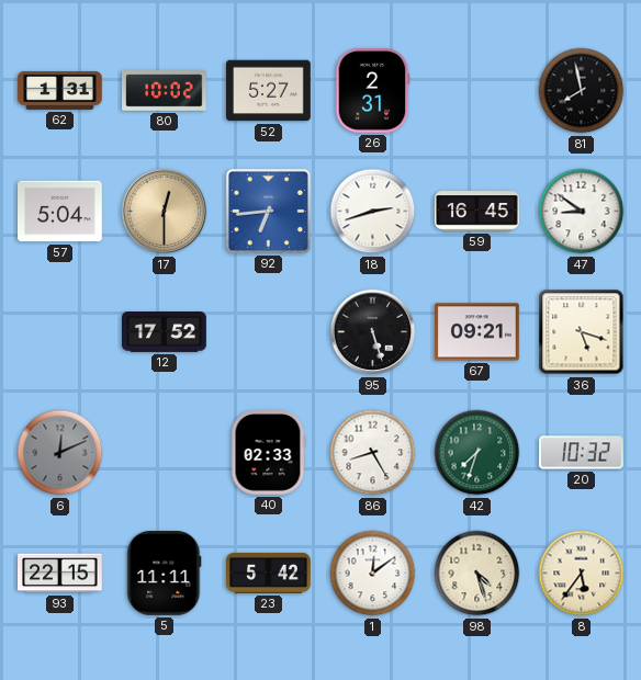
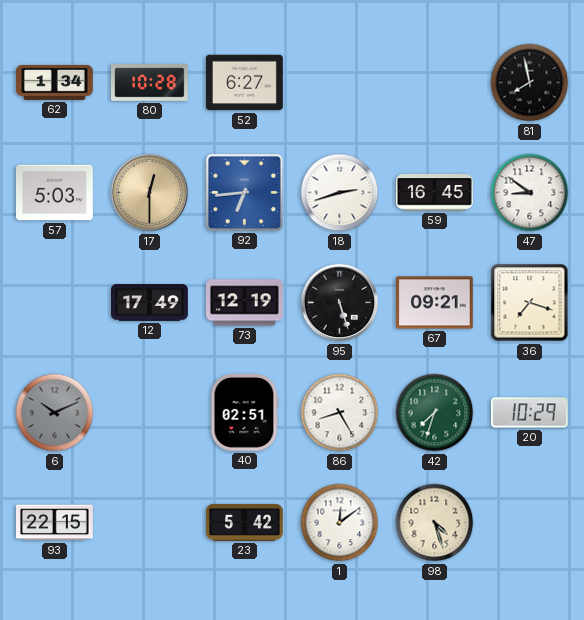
62: 1:31 -> 1:34 (55, 82)
80: 10:02 -> 10:28 (150, 83)
52: 5:27 -> 6:27 (245, 83)
26: 2:31 -> none (372, 91)
57: 5:04 -> 5:03 (55, 193)
12: 17:52 -> 17:49 (150, 303)
73: none -> 12:19 (245, 303)
36: 5:18 -> 7:18 (530, 303)
6: 12:11 -> 10:11 (55, 413)
40: 02:33 -> 02:51 (244, 413)
20: 10:32 -> 10:29 (530, 413)
5: 11:11 -> none (165, 574)
8: 5:36 -> none (582, 574)
